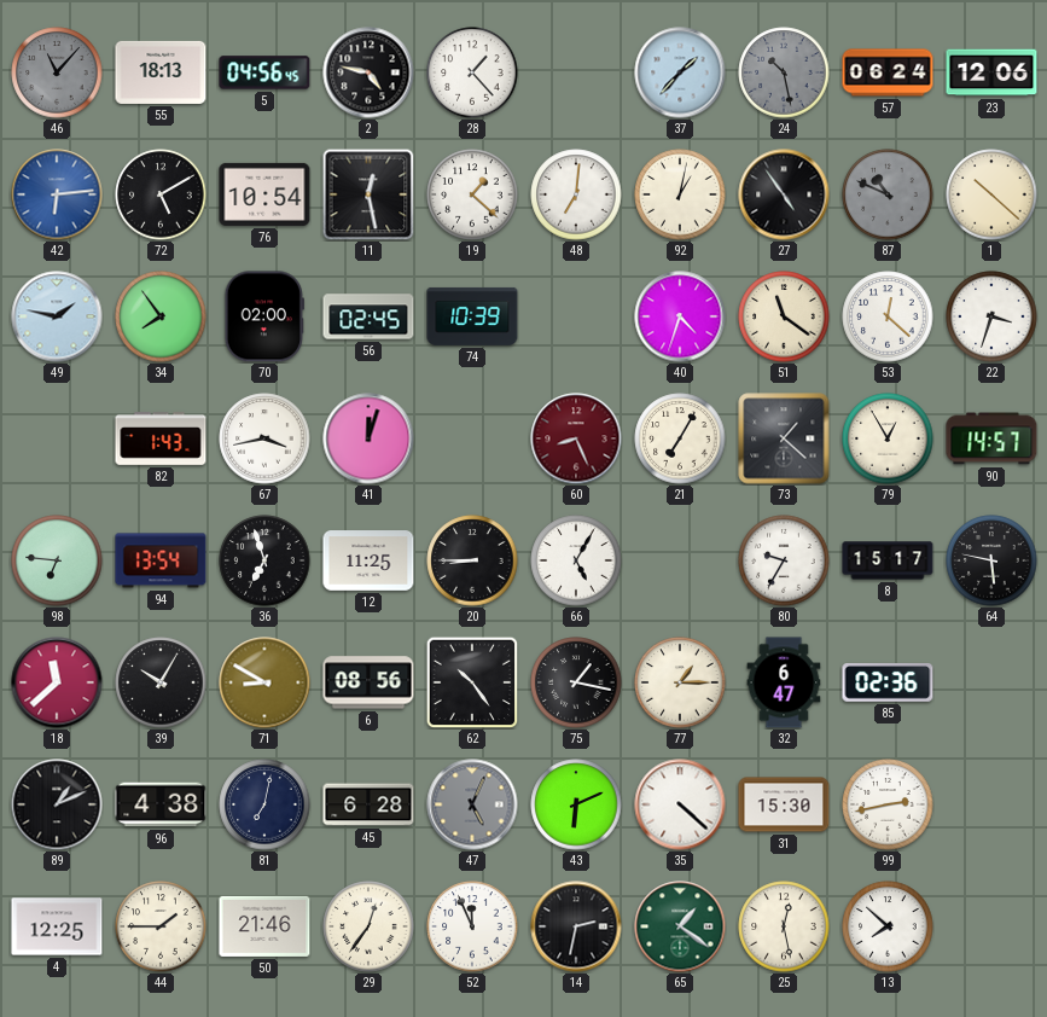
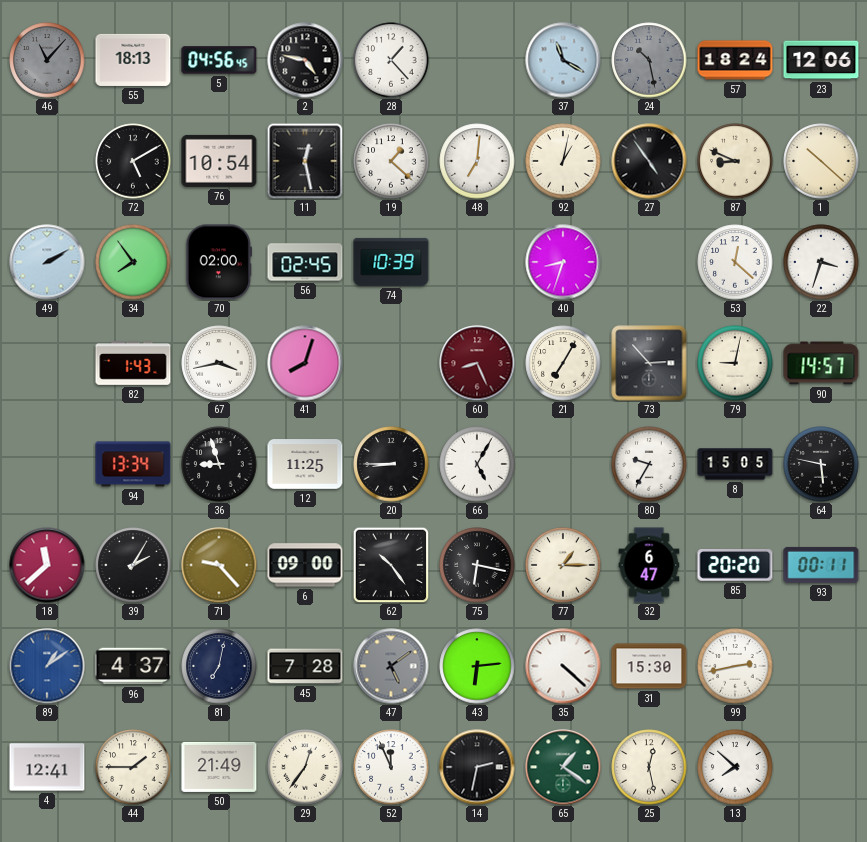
37: 1:37 -> 11:20 (563, 60)
57: 06:24 -> 18:24 (735, 60)
42: 6:14 -> none (57, 194)
87: 10:49 -> 8:49 (735, 161)
87 dial: grey -> cream (735, 161)
49: 1:47 -> 2:10 (47, 262)
40: 4:33 -> 8:33 (563, 262)
51: 11:21 -> none (784, 316)
41: 12:03 -> 8:03 (305, 363)
73: 1:22 -> 2:53 (649, 363)
79: 12:55 -> 9:02 (735, 363)
98: 6:46 -> none (57, 560)
94: 13:54 -> 13:34 (133, 464)
36: 6:57 -> 8:57 (219, 464)
8: 15:17 -> 15:05 (735, 464)
39: 10:05 -> 2:05 (133, 565)
71: 8:50 -> 9:23 (219, 565)
6: 08:56 -> 09:00 (305, 565)
75: 1:17 -> 6:17 (477, 565)
85: 02:36 -> 20:20 (735, 566)
93: none -> 00:11 (821, 565)
89: 1:11 -> 1:09 (47, 666)
89 dial: black -> blue (47, 666)
96: 4:38 -> 4:37 (133, 666)
45: 6:28 -> 7:28 (305, 666)
47: 5:04 -> 5:09 (391, 666)
43: 6:11 -> 6:14 (477, 666)
4: 12:25 -> 12:41 (47, 767)
50: 21:46 -> 21:49 (219, 767)
